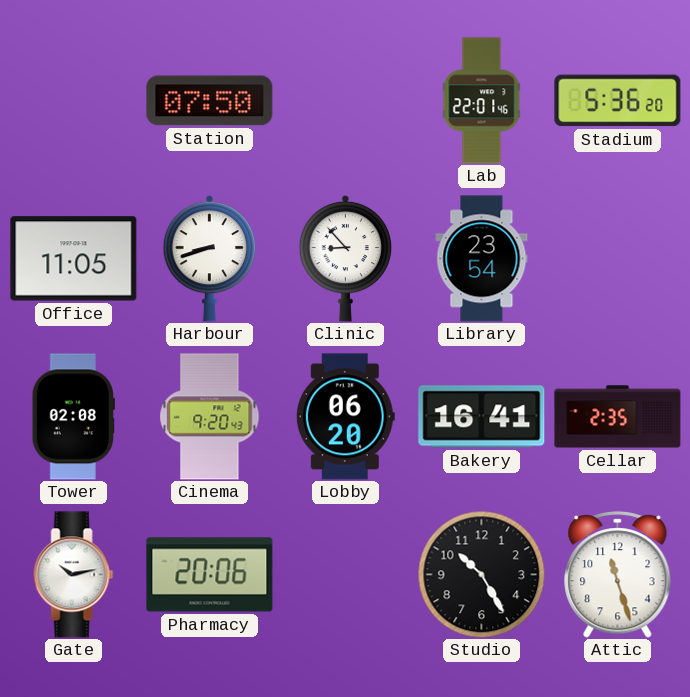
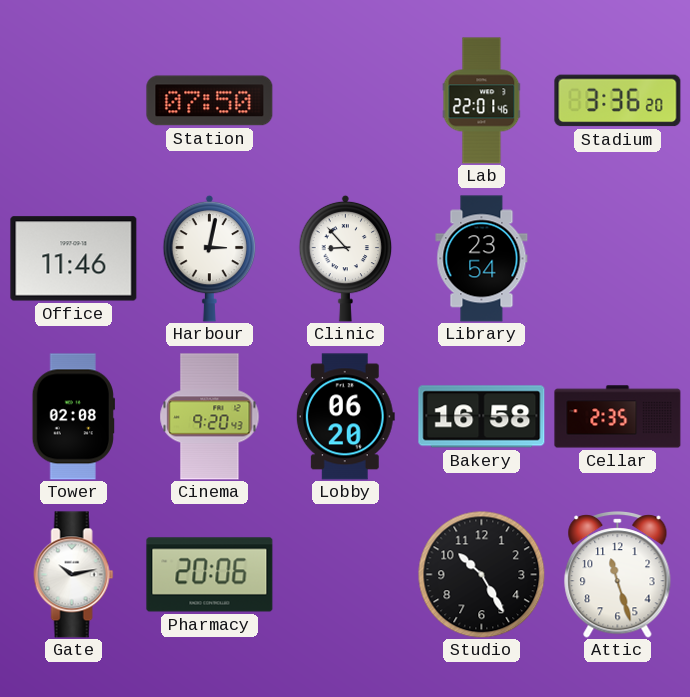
Stadium: 5:36 -> 3:36 (618, 101)
Office: 11:05 -> 11:46 (74, 259)
Harbour: 8:42 -> 3:02 (210, 258)
Bakery: 16:41 -> 16:58 (482, 417)
